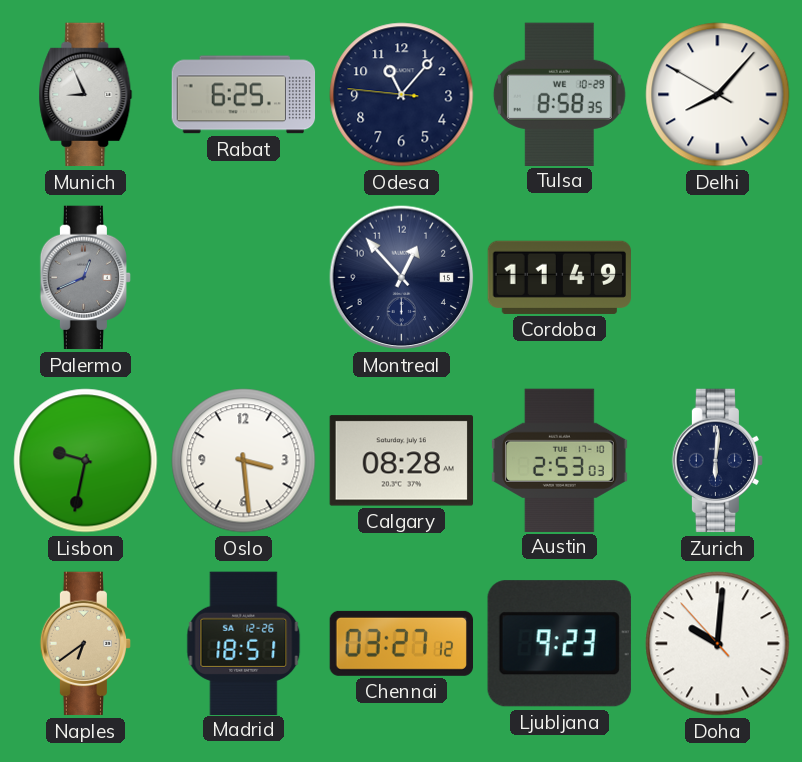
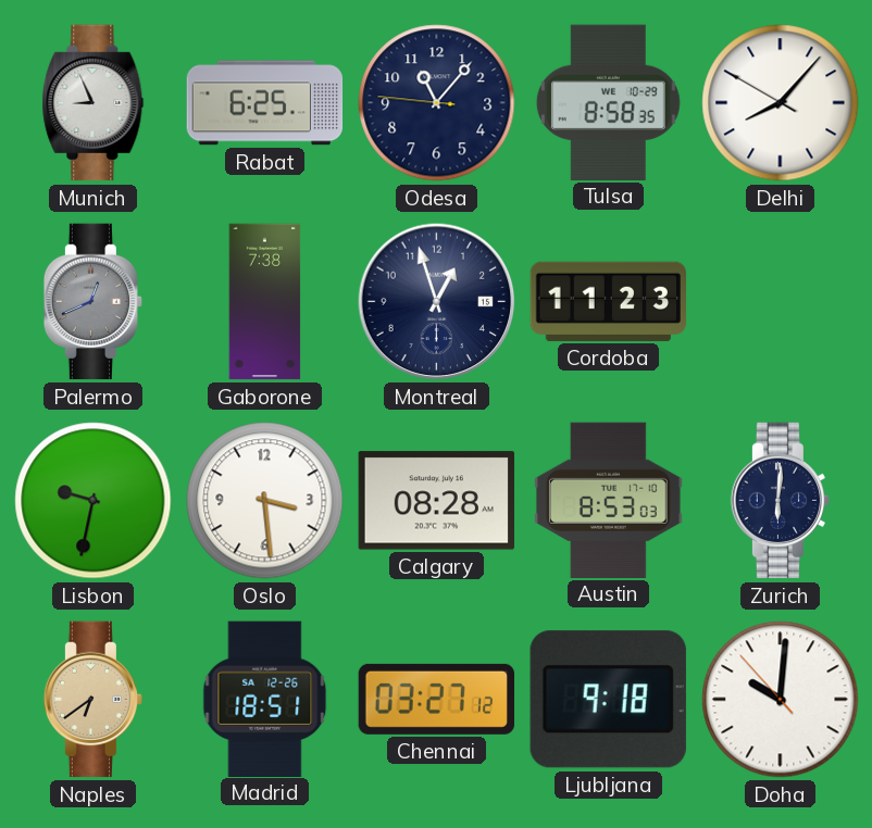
Gaborone: none -> 7:38 (265, 302)
Montreal: 12:53 -> 12:57 (437, 302)
Cordoba: 11:49 -> 11:23 (608, 301)
Austin: 2:53 -> 8:53 (609, 500)
Ljubljana: 9:23 -> 9:18 (608, 700)
